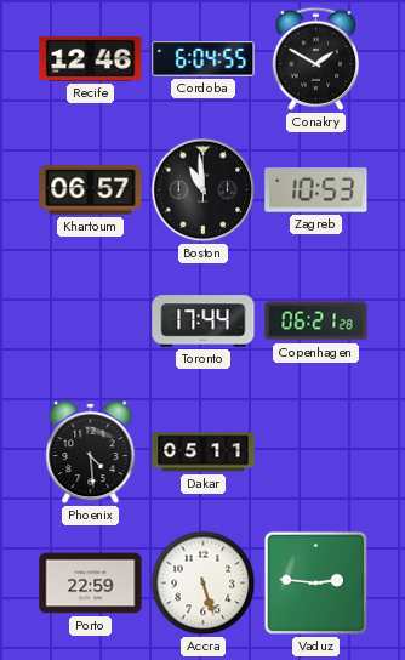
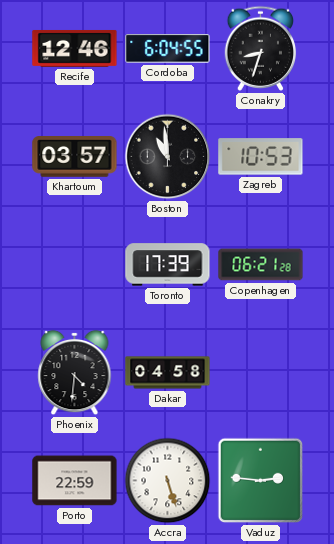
Conakry: 1:50 -> 8:33 (261, 48)
Khartoum: 06:57 -> 03:57 (75, 157)
Toronto: 17:44 -> 17:39 (168, 265)
Phoenix: 4:29 -> 4:31 (75, 373)
Dakar: 05:11 -> 04:58 (168, 373)
